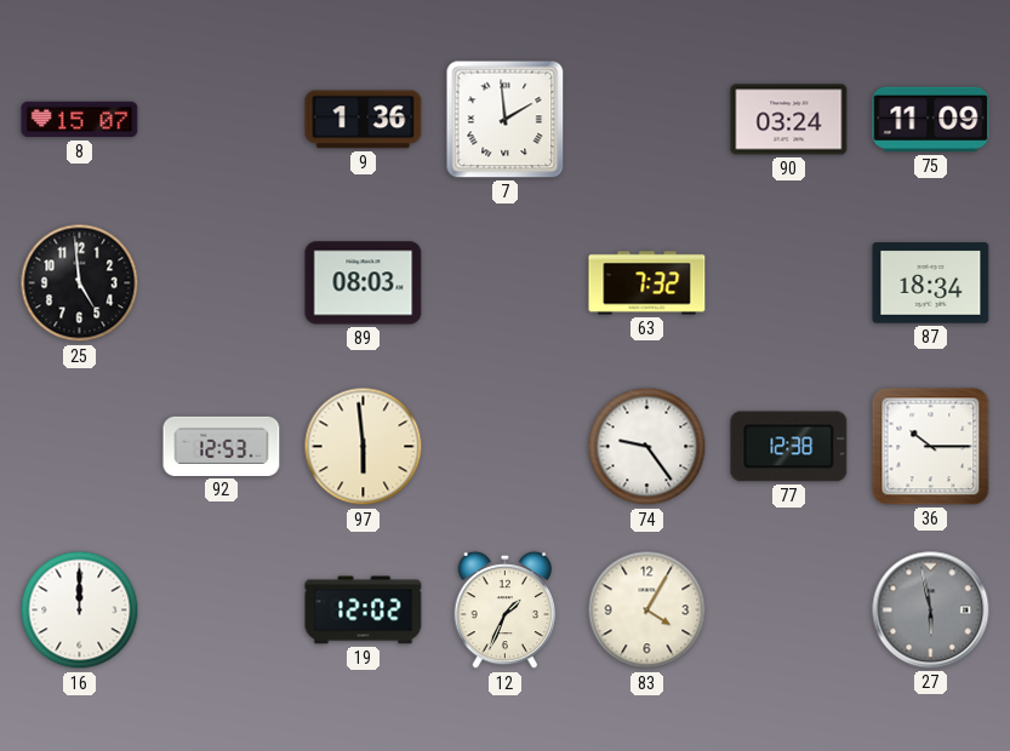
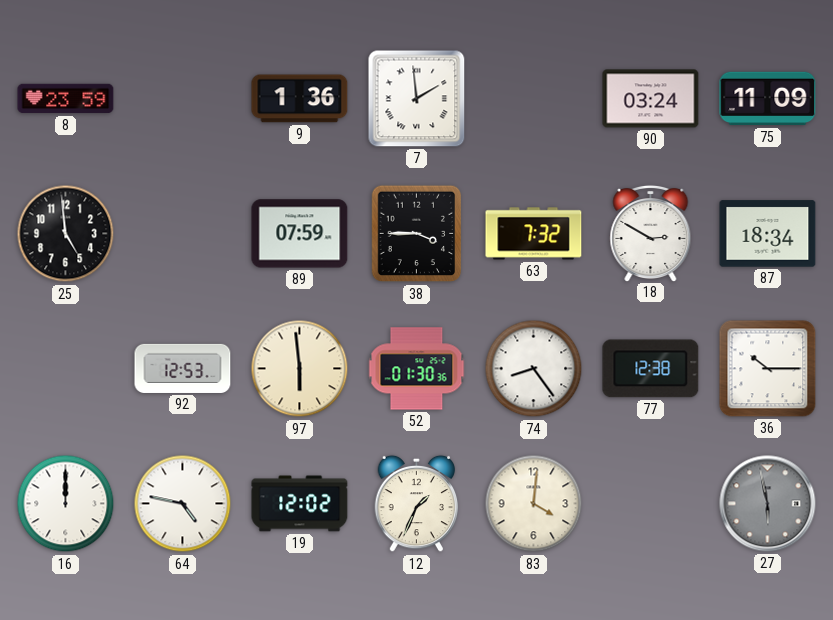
8: 15:07 -> 23:59 (66, 99)
89: 08:03 -> 07:59 (300, 234)
38: none -> 3:45 (417, 234)
18: none -> 2:50 (651, 233)
52: none -> 01:30 (417, 369)
74: 9:24 -> 8:24 (534, 369)
64: none -> 4:47 (183, 504)
83: 4:05 -> 4:01 (534, 504)
